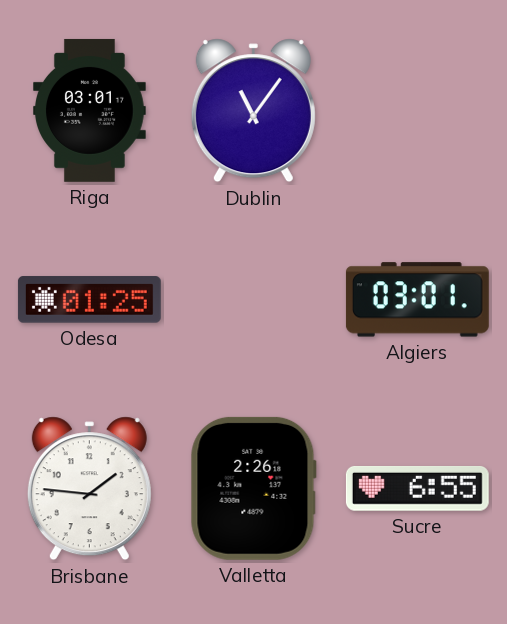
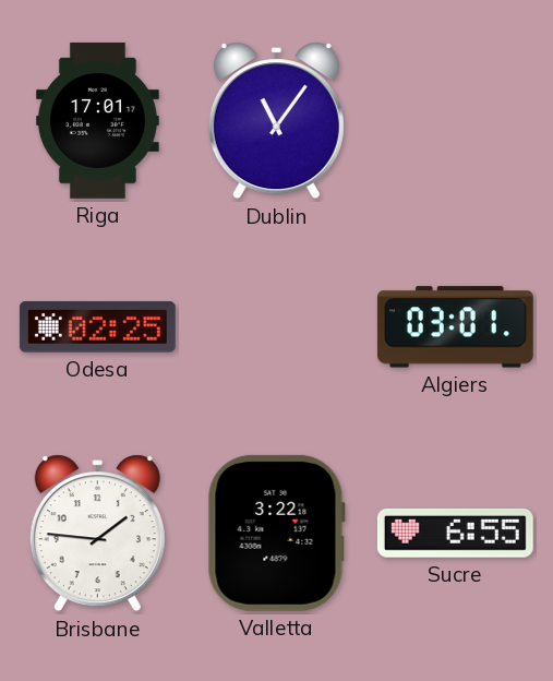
Riga: 03:01 -> 17:01 (98, 120)
Odesa: 01:25 -> 02:25 (97, 327)
Valletta: 2:26 -> 3:22 (276, 533)
